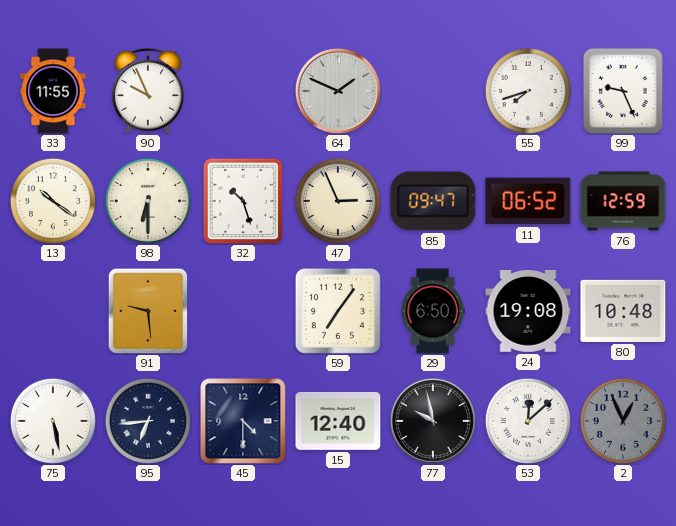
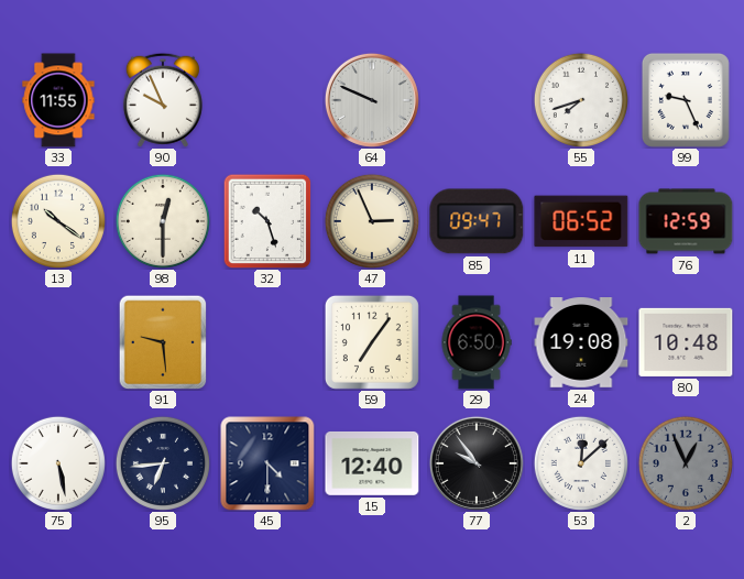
64: 1:49 -> 9:49 (372, 100)
98: 6:30 -> 12:30 (163, 221)
77: 9:58 -> 9:54 (477, 463)
